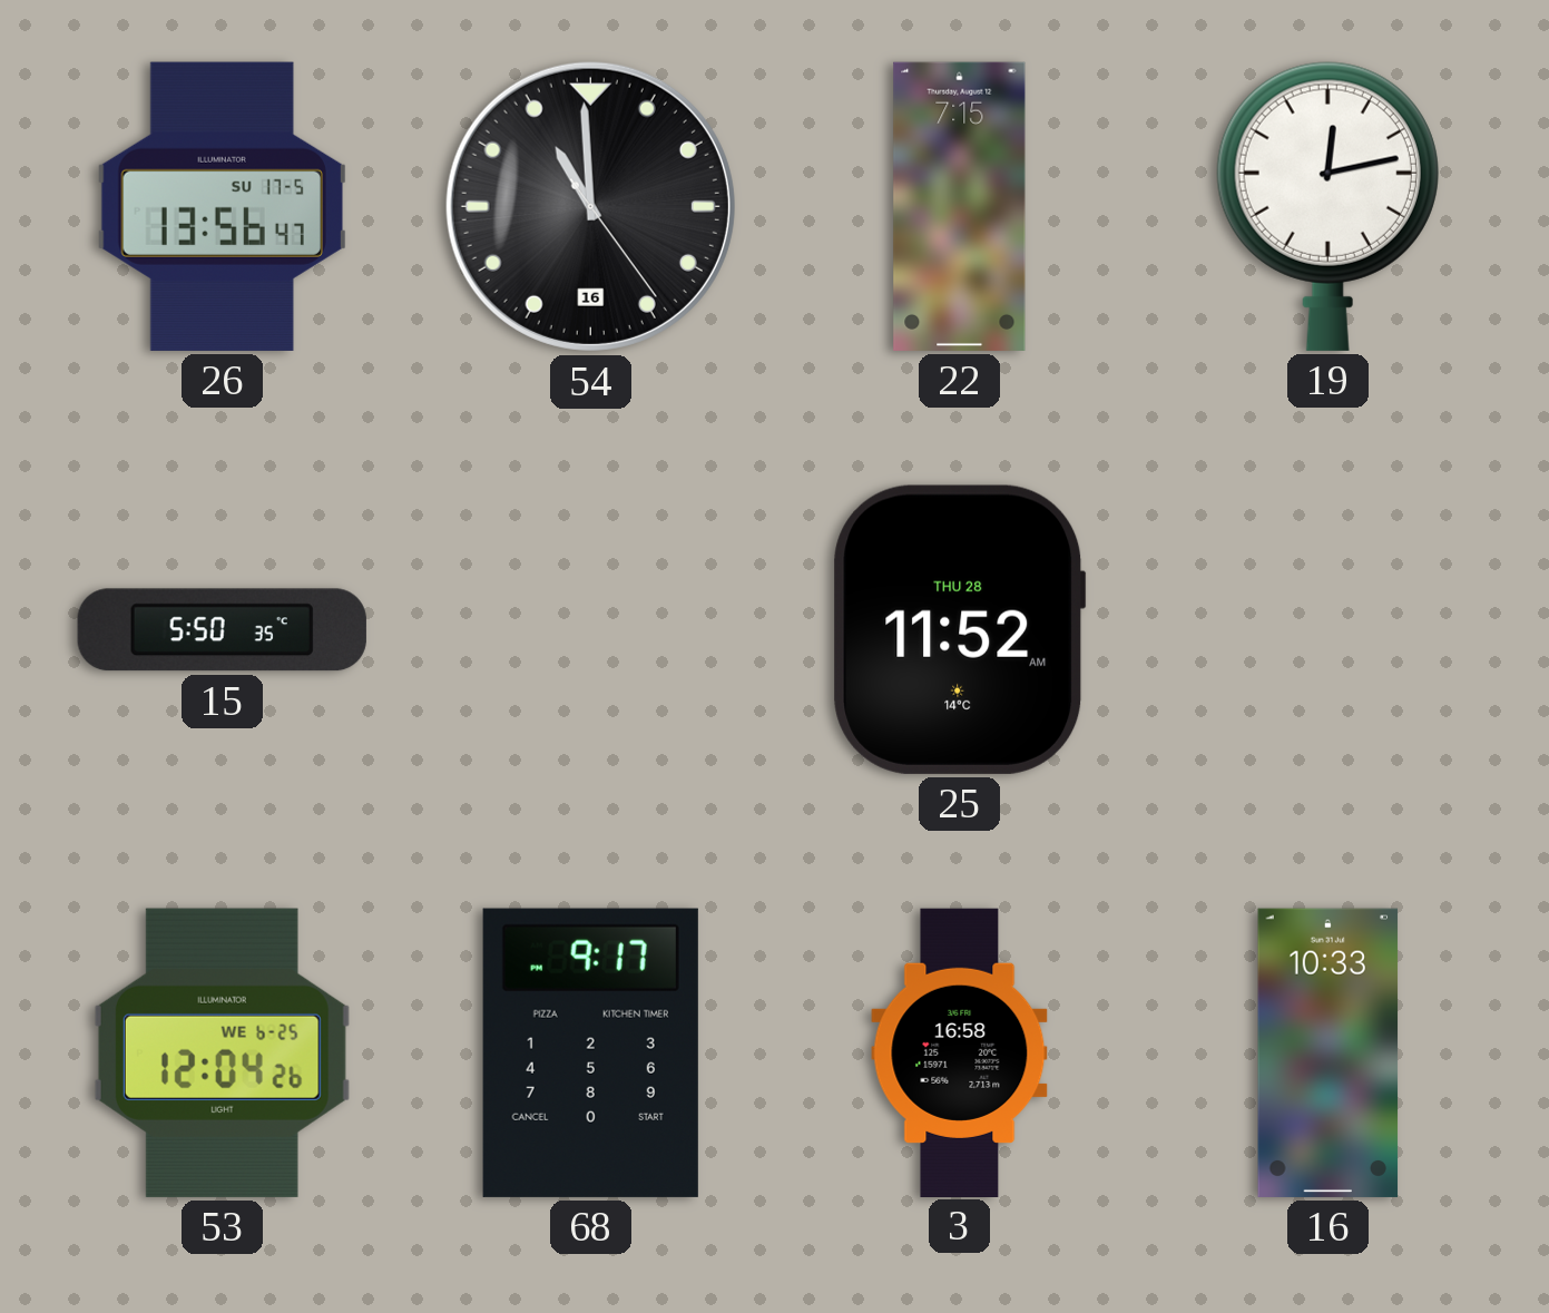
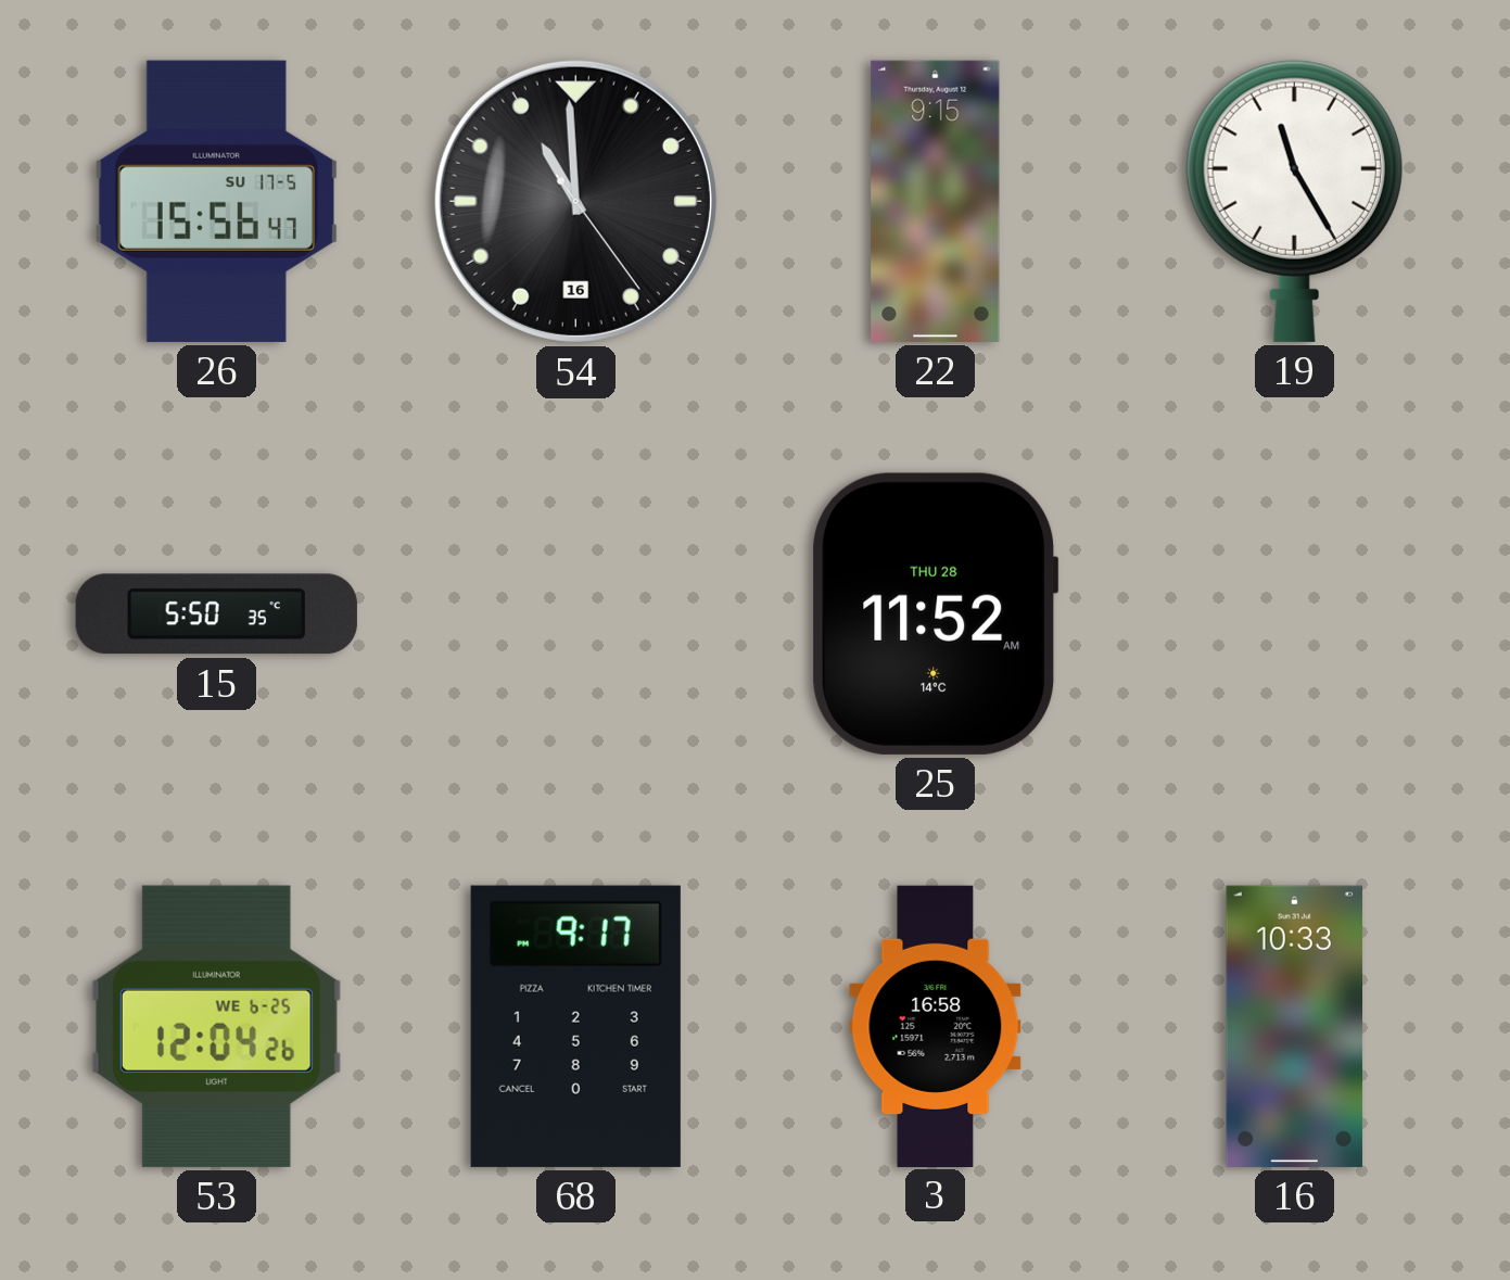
26: 13:56 -> 15:56 (216, 201)
22: 7:15 -> 9:15 (936, 201)
19: 12:13 -> 11:25 (1294, 201)
